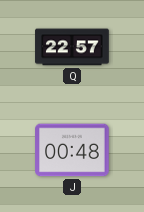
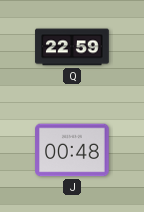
Q: 22:57 -> 22:59 (72, 47)
